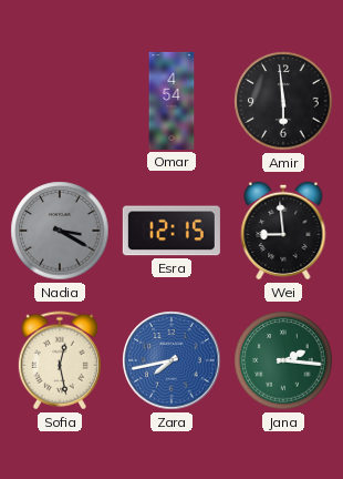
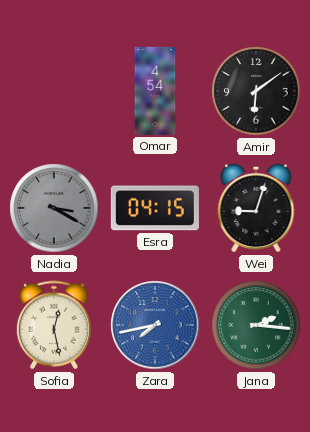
Amir: 5:59 -> 6:09 (256, 91)
Esra: 12:15 -> 04:15 (155, 208)
Wei: 8:59 -> 9:03 (256, 208)
